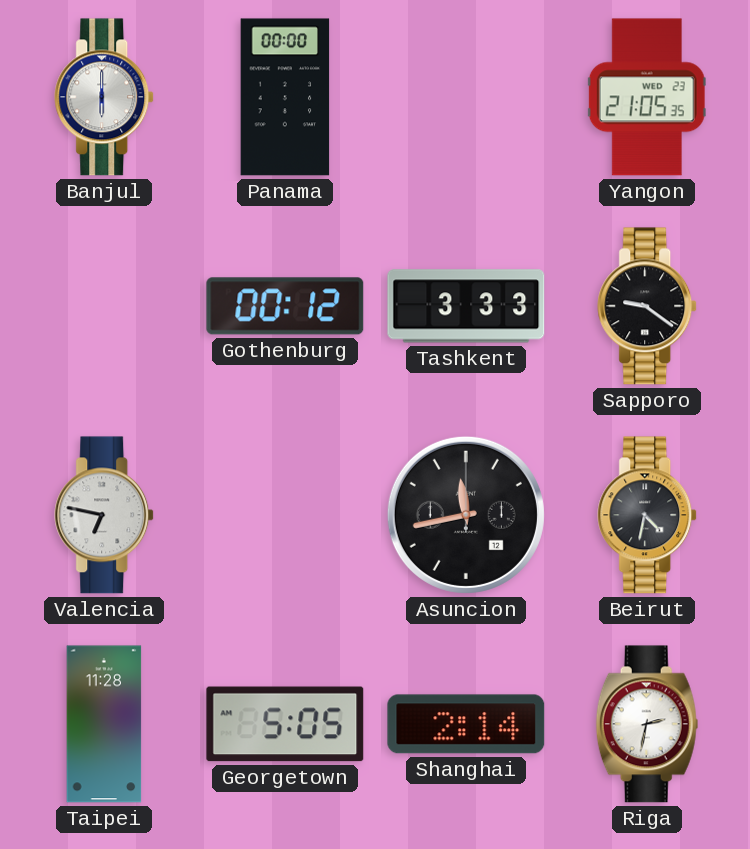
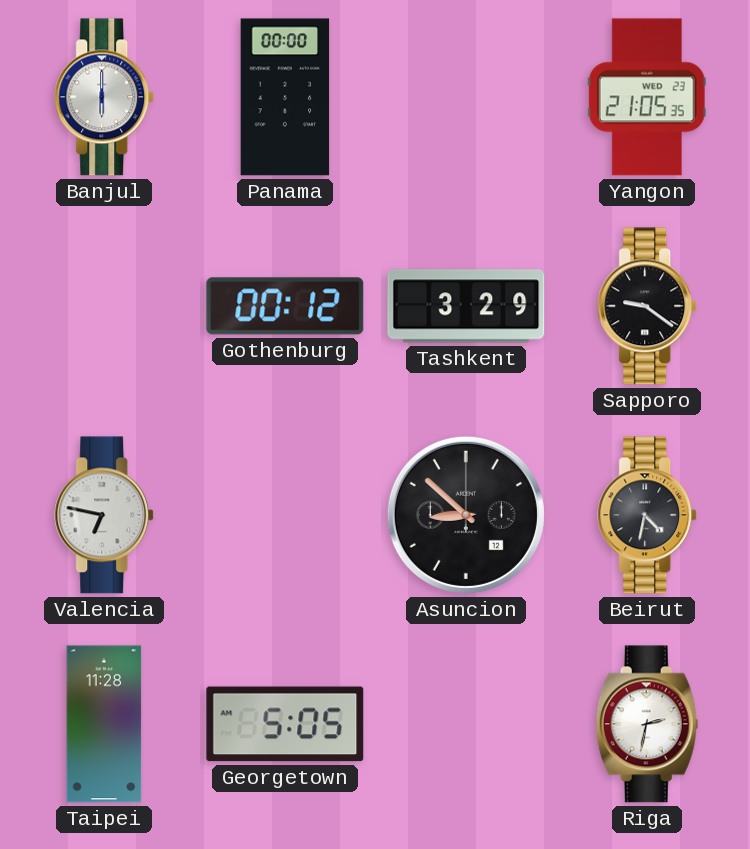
Tashkent: 3:33 -> 3:29 (466, 306)
Asuncion: 11:43 -> 8:52 (466, 515)
Shanghai: 2:14 -> none (466, 724)
